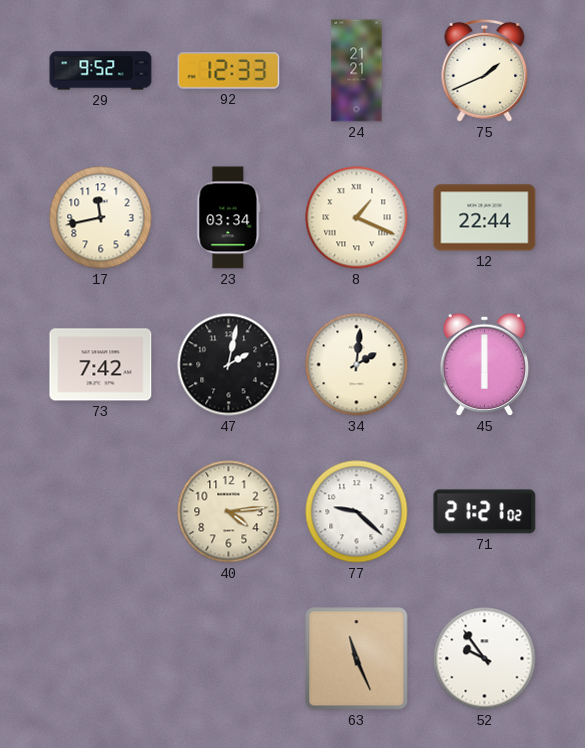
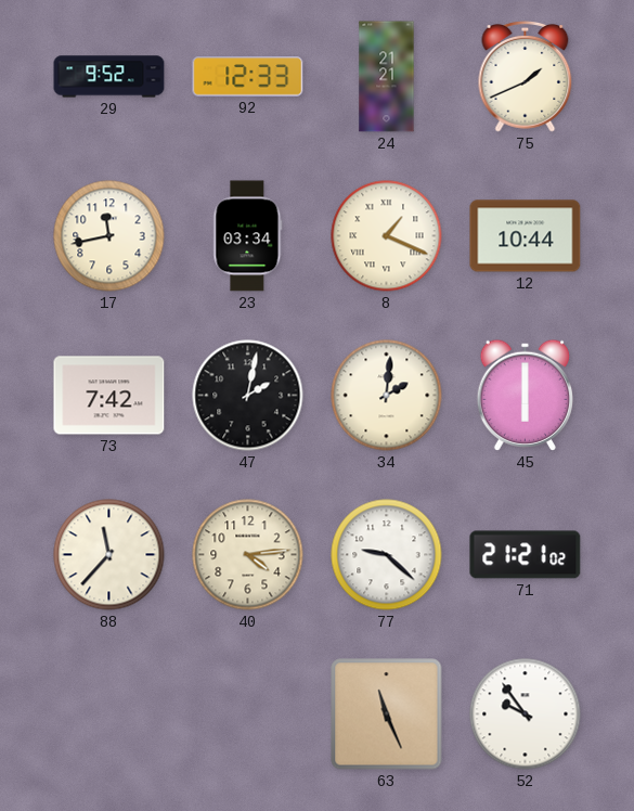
12: 22:44 -> 10:44 (526, 236)
88: none -> 11:37 (109, 555)
